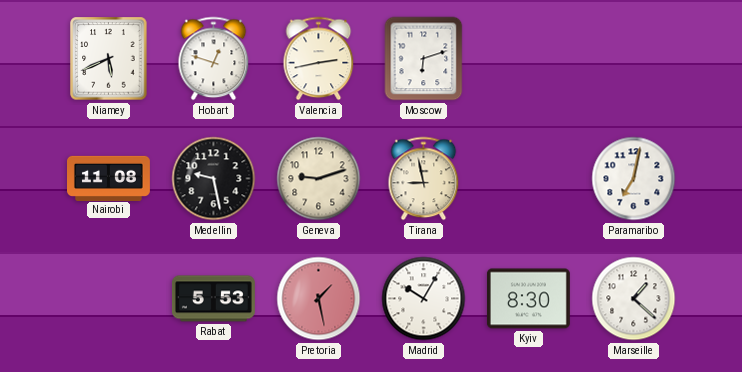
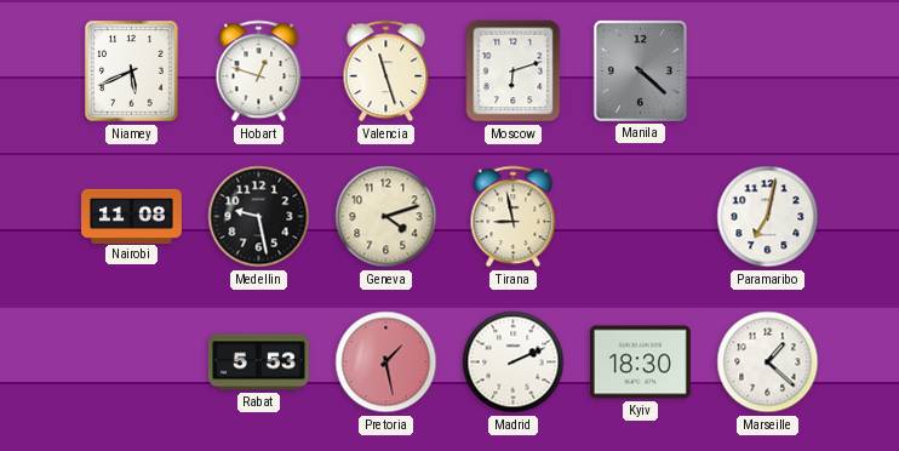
Valencia: 2:43 -> 11:27 (386, 72)
Manila: none -> 4:22 (640, 70)
Geneva: 9:12 -> 4:12 (386, 217)
Madrid: 10:05 -> 2:11 (514, 362)
Kyiv: 8:30 -> 18:30 (640, 362)
